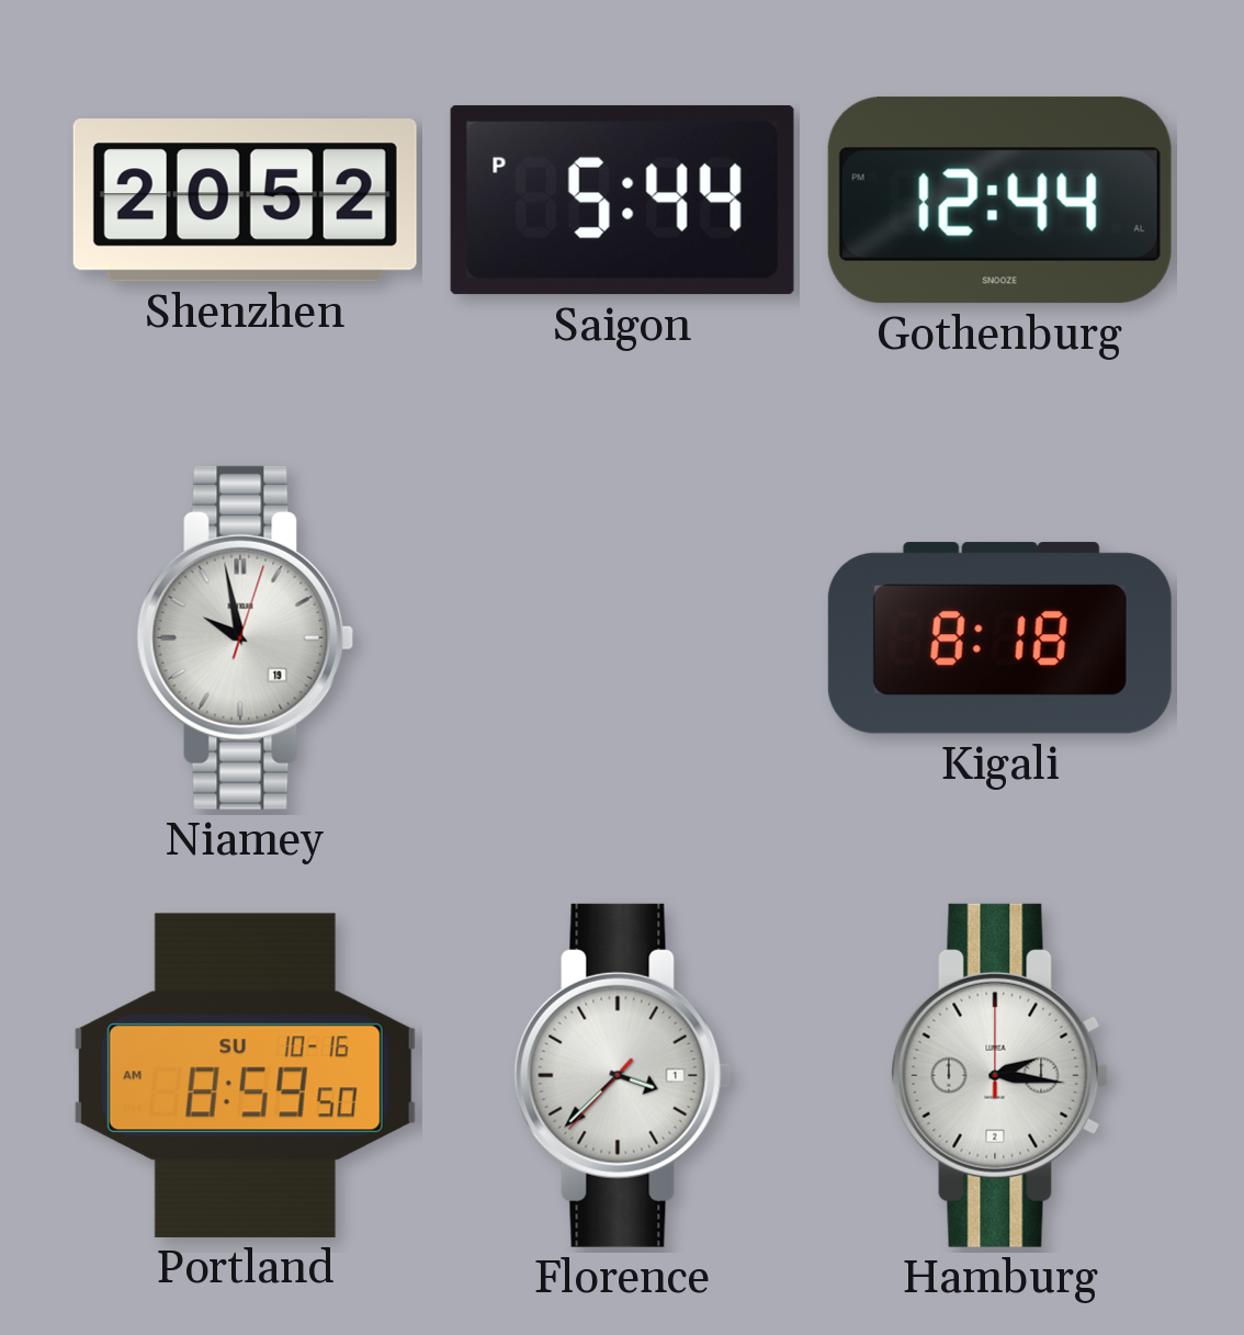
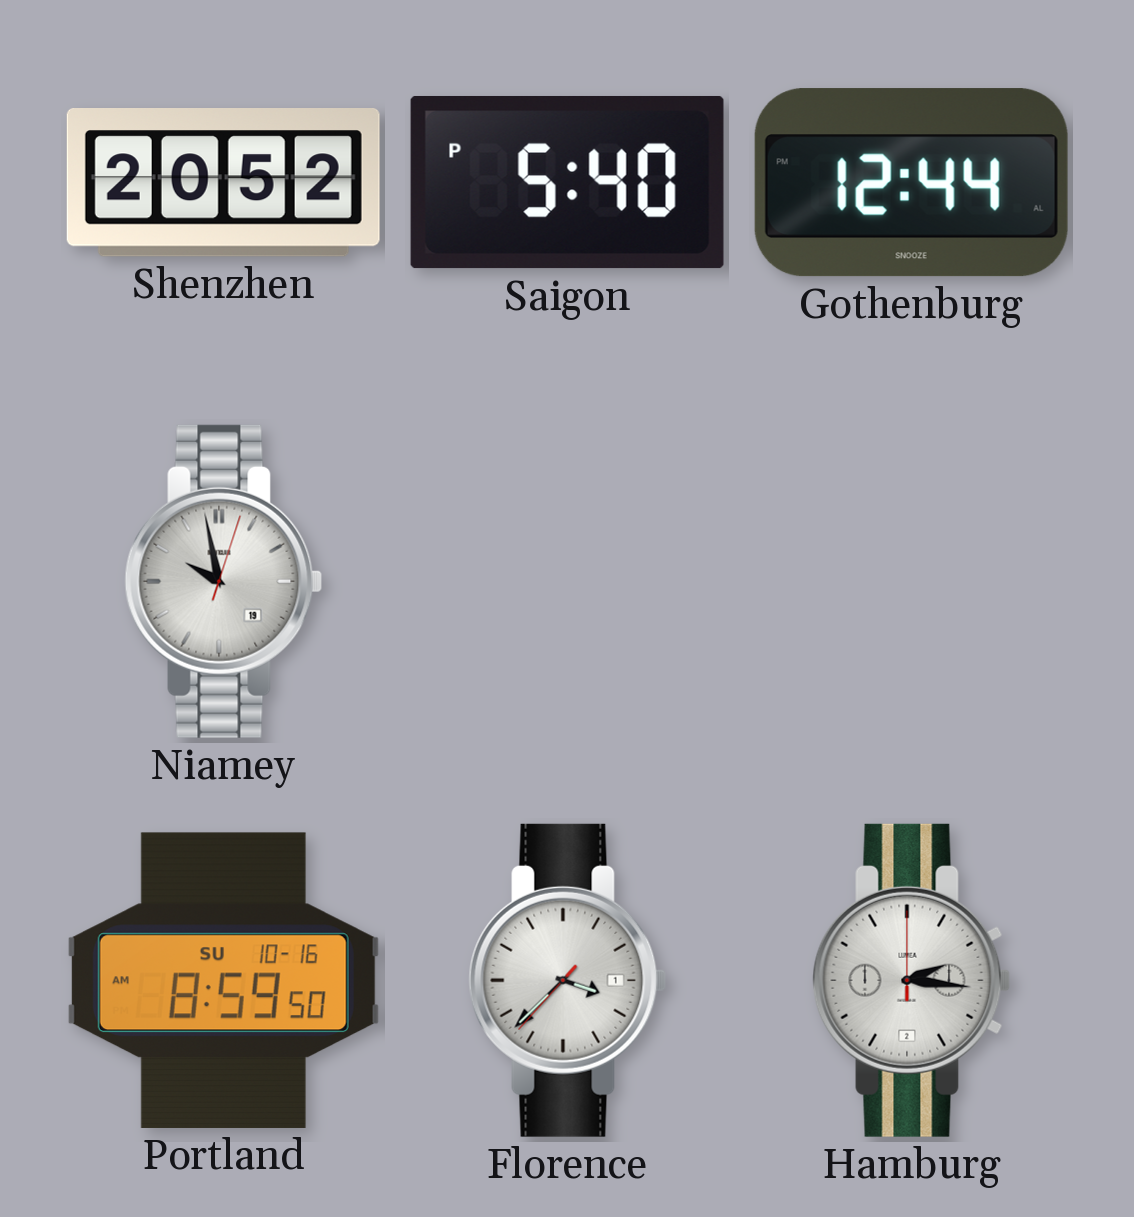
Saigon: 5:44 -> 5:40 (567, 182)
Kigali: 8:18 -> none (999, 638)
